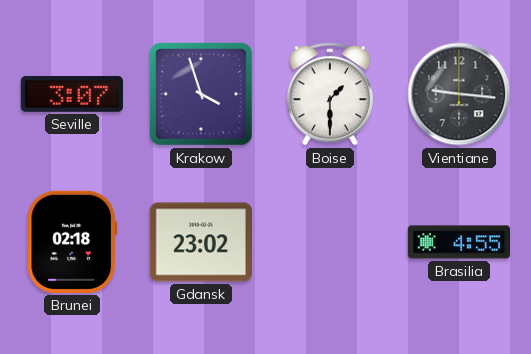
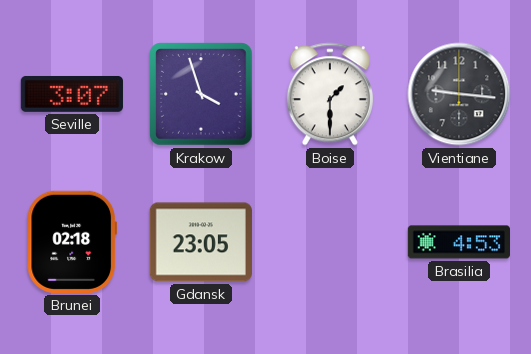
Gdansk: 23:02 -> 23:05 (201, 242)
Brasilia: 4:55 -> 4:53 (458, 242)
